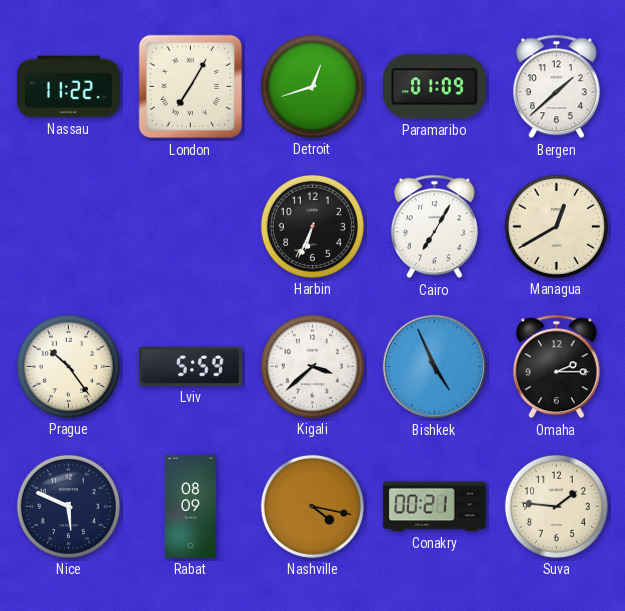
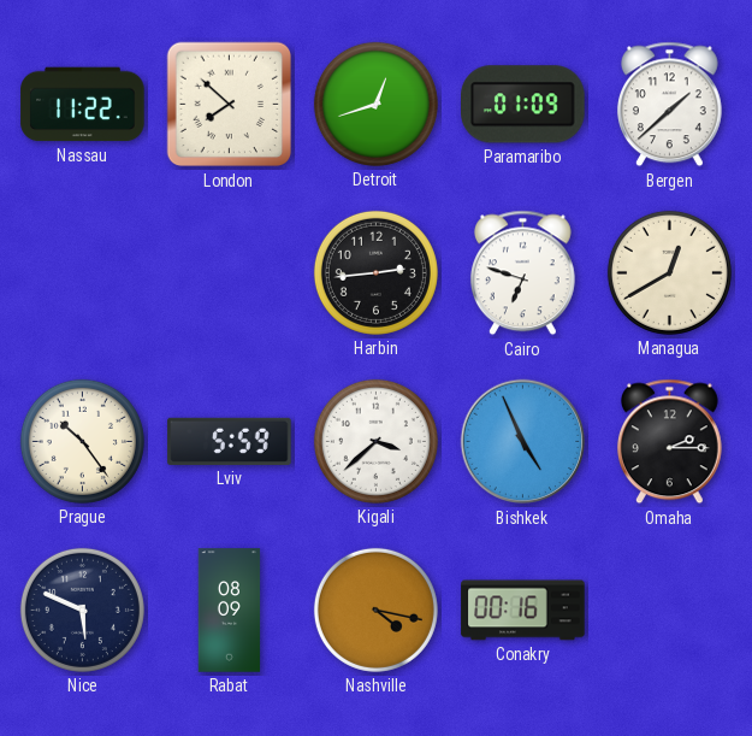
London: 7:05 -> 7:52 (230, 105)
Harbin: 6:34 -> 2:44 (375, 272)
Cairo: 7:05 -> 6:48 (522, 273)
Conakry: 00:21 -> 00:16 (523, 611)
Suva: 1:46 -> none (556, 506)
